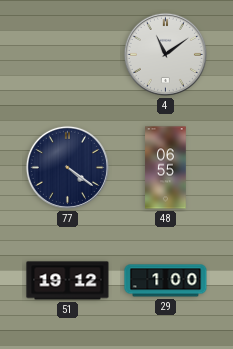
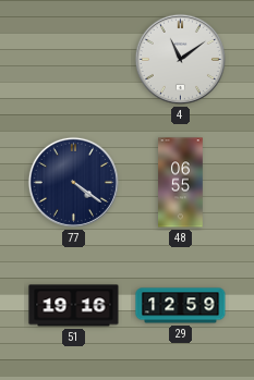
51: 19:12 -> 19:16 (74, 306)
29: 1:00 -> 12:59 (181, 306)
